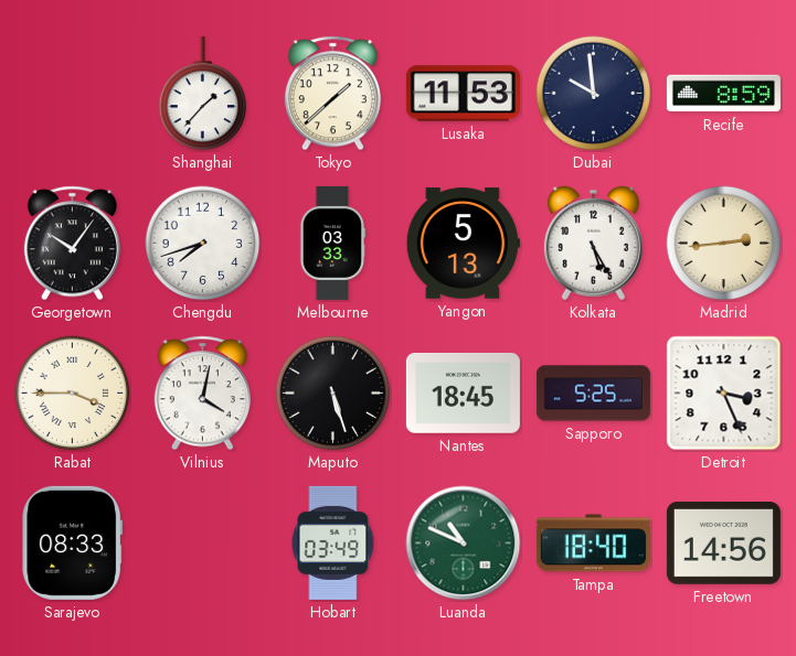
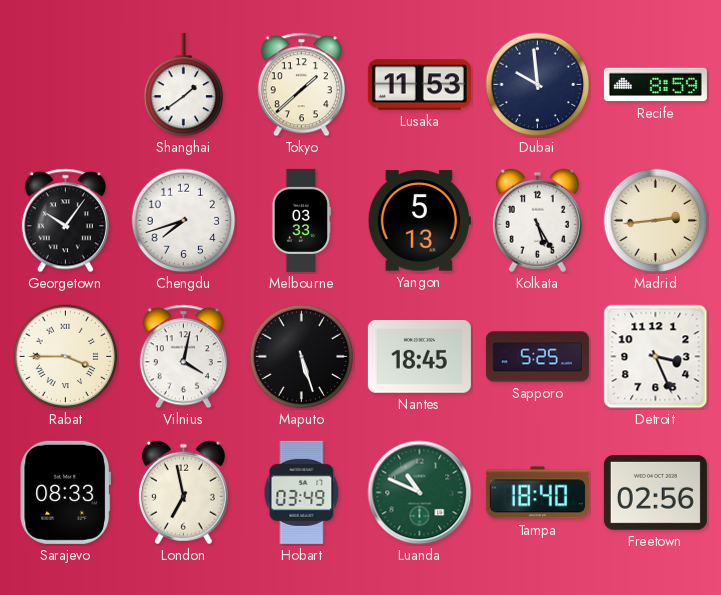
Shanghai: 1:37 -> 1:39 (184, 85)
London: none -> 6:58 (183, 493)
Freetown: 14:56 -> 02:56 (655, 493)
